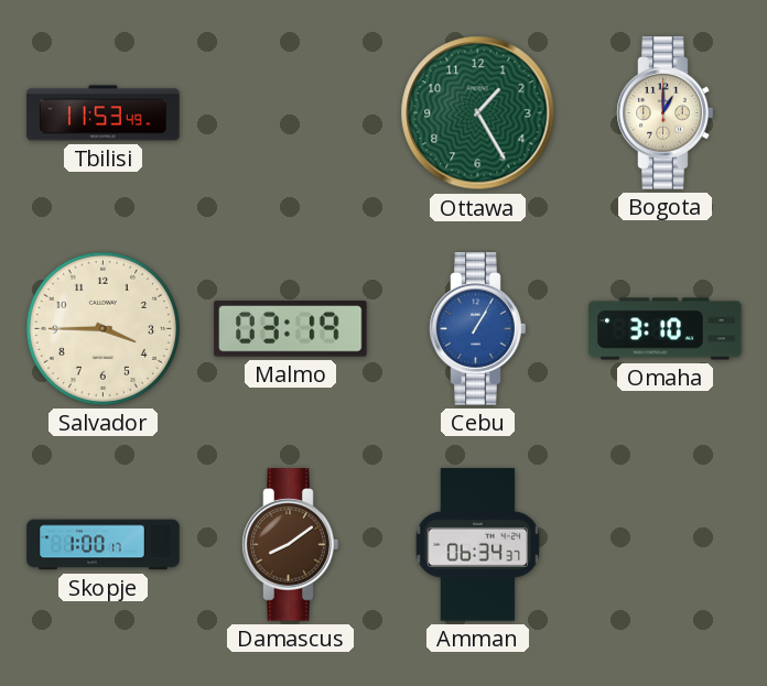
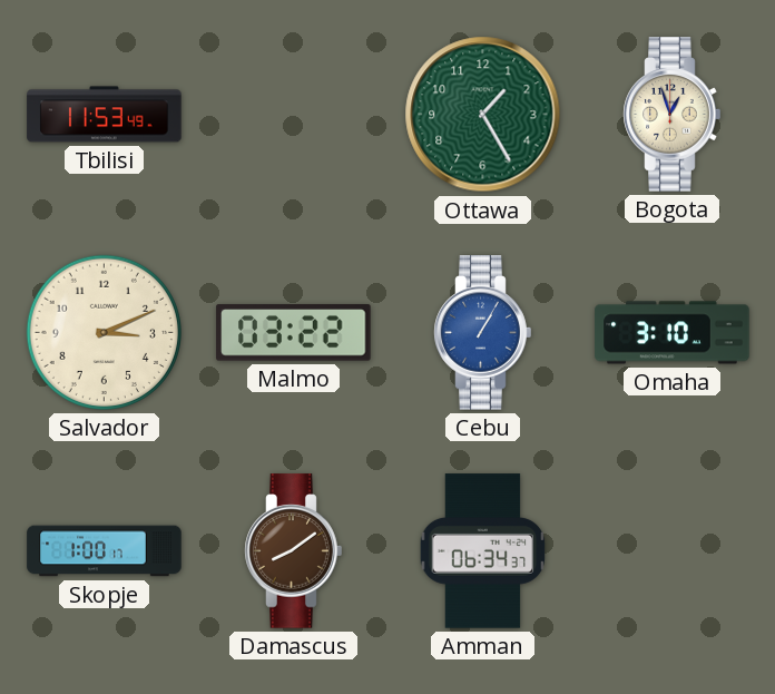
Bogota: 1:00 -> 12:57 (673, 115)
Salvador: 3:45 -> 3:11 (104, 332)
Malmo: 03:19 -> 03:22 (294, 333)
